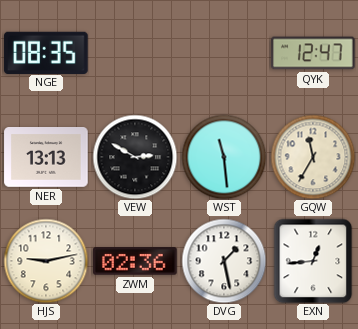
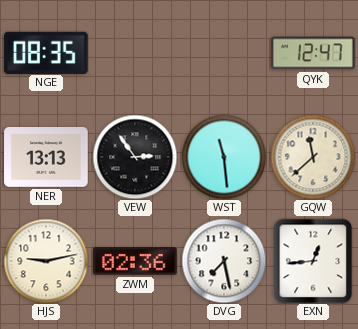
VEW: 2:50 -> 2:54 (135, 157)
GQW: 11:35 -> 11:38 (313, 157)
DVG: 1:28 -> 7:28 (224, 261)
